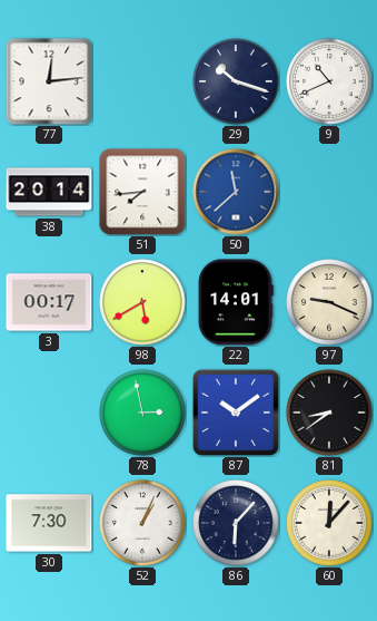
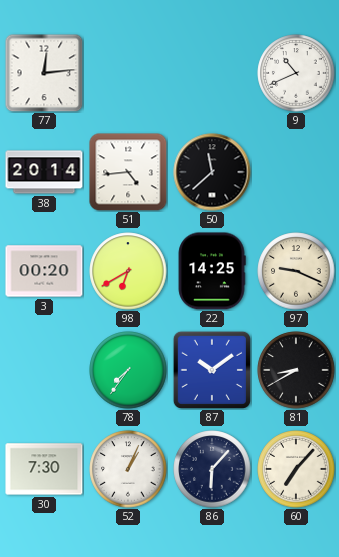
29: 10:18 -> none (236, 81)
51: 7:44 -> 4:44 (128, 172)
50 dial: blue -> black (212, 172)
3: 00:17 -> 00:20 (44, 271)
98: 5:40 -> 6:40 (128, 271)
22: 14:01 -> 14:25 (212, 271)
78: 2:58 -> 7:36 (128, 370)
81: 8:39 -> 8:40 (296, 370)
60: 12:07 -> 7:07 (296, 469)
